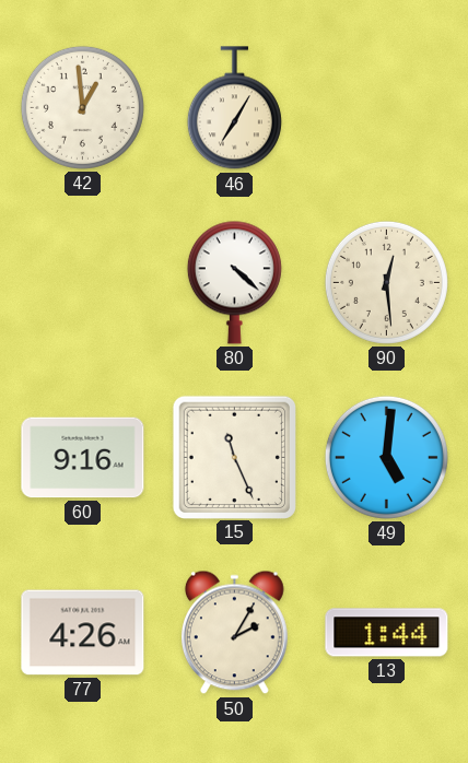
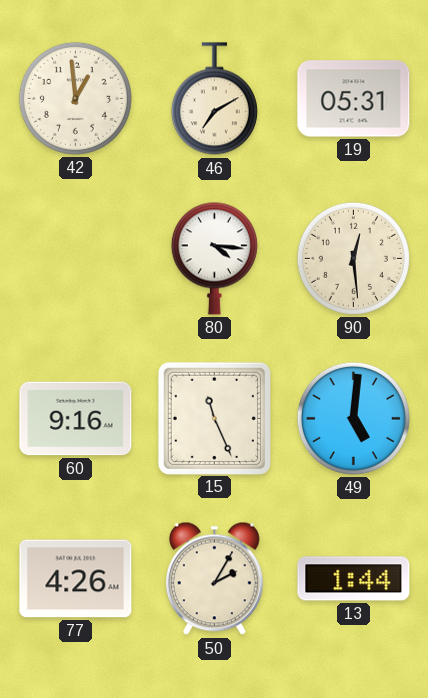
46: 7:05 -> 7:10 (214, 99)
19: none -> 05:31 (354, 99)
80: 4:22 -> 4:16 (214, 258)
